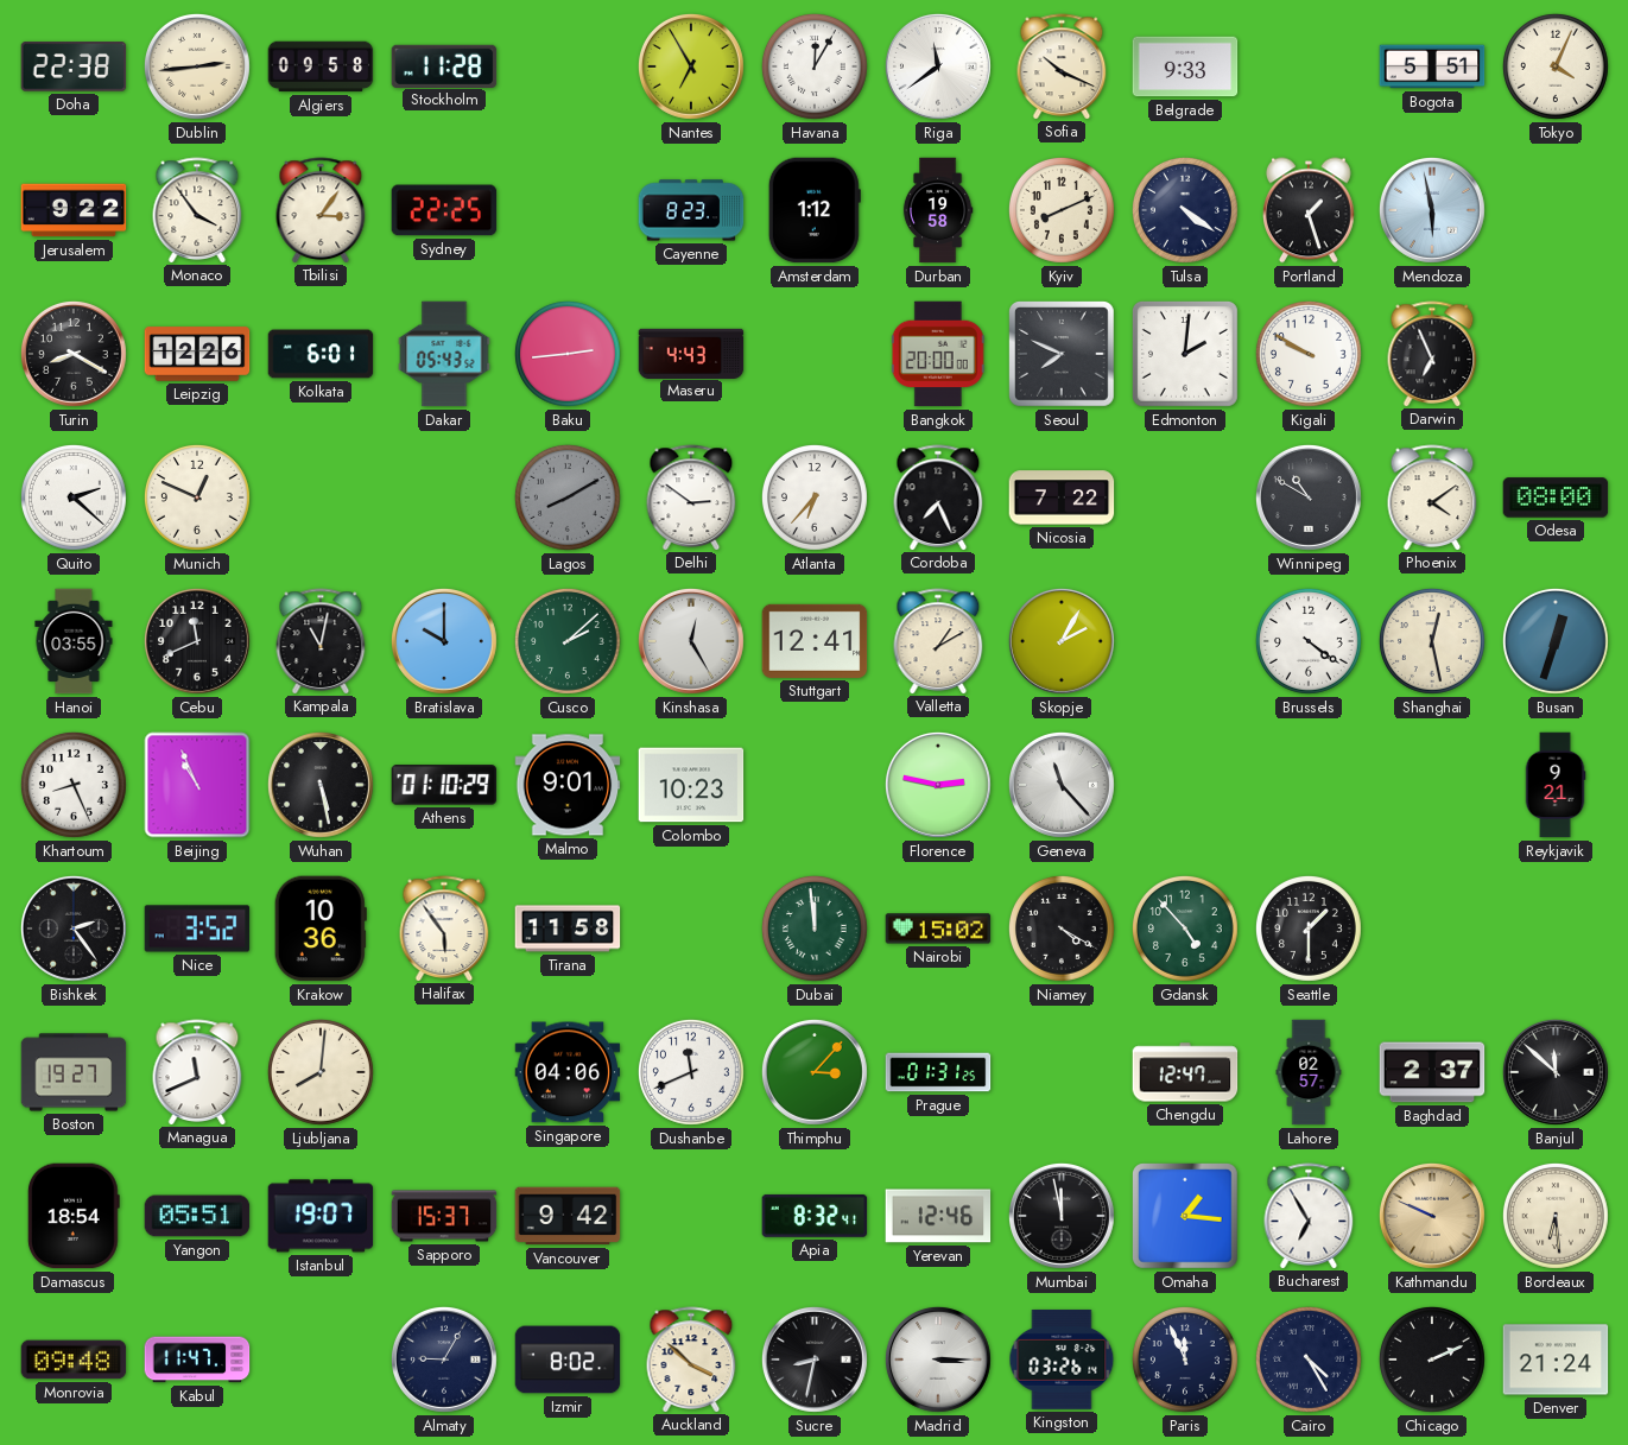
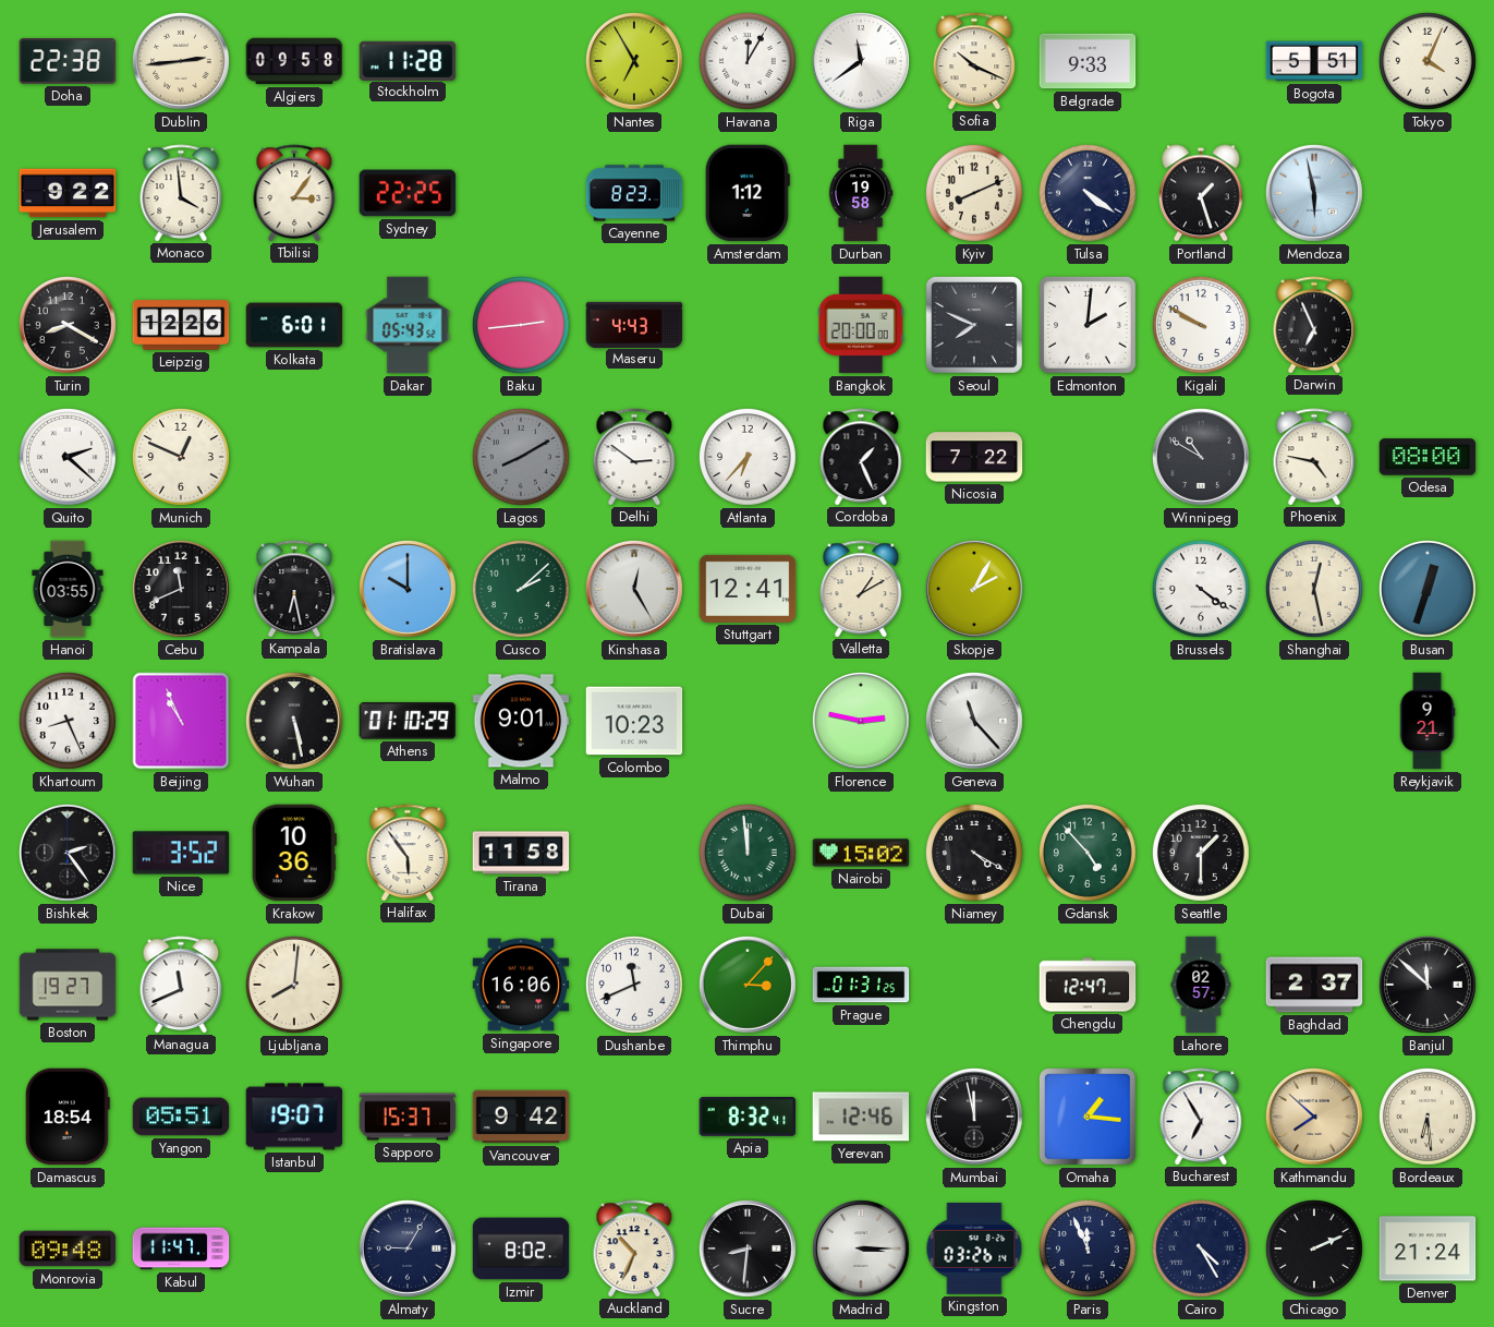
Monaco: 3:54 -> 3:59 (181, 193)
Cordoba: 7:26 -> 1:26 (861, 457)
Phoenix: 4:09 -> 4:47 (1314, 457)
Kampala: 11:02 -> 6:28 (294, 589)
Singapore: 04:06 -> 16:06 (521, 985)
Kathmandu: 9:49 -> 7:52 (1314, 1117)
Auckland: 3:52 -> 10:34 (634, 1248)
Sucre: 8:32 -> 8:31 (748, 1248)
